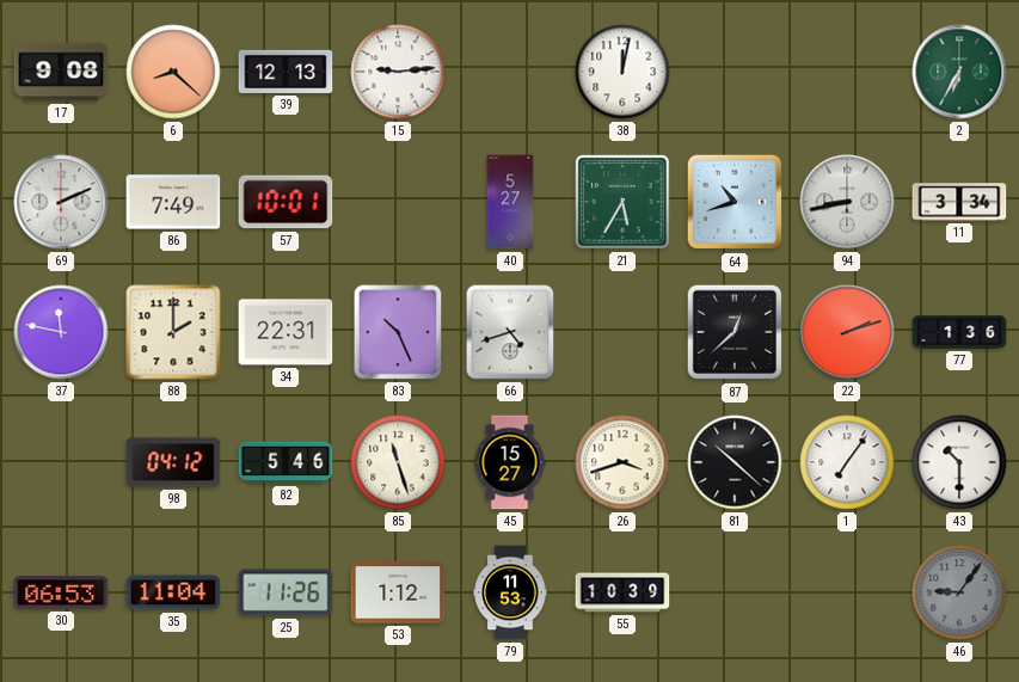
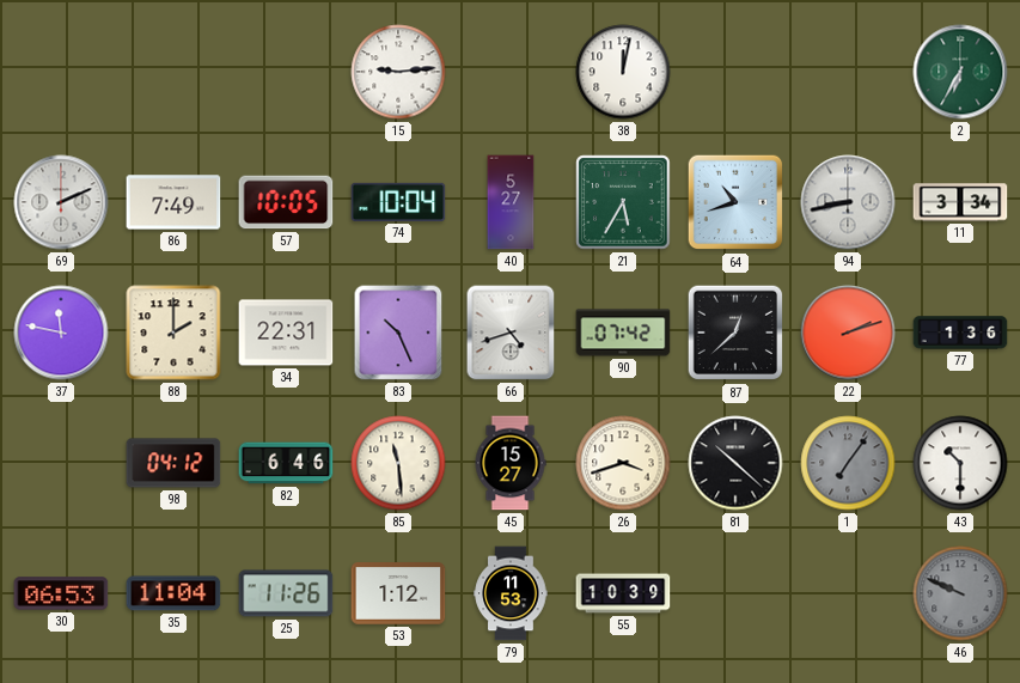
17: 9:08 -> none (61, 72)
6: 8:22 -> none (173, 72)
39: 12:13 -> none (286, 72)
57: 10:01 -> 10:05 (286, 202)
74: none -> 10:04 (398, 202)
90: none -> 07:42 (623, 333)
82: 5:46 -> 6:46 (286, 463)
85: 11:27 -> 11:29 (398, 463)
1 dial: white -> grey (848, 463)
46: 9:06 -> 9:49 (960, 593)
